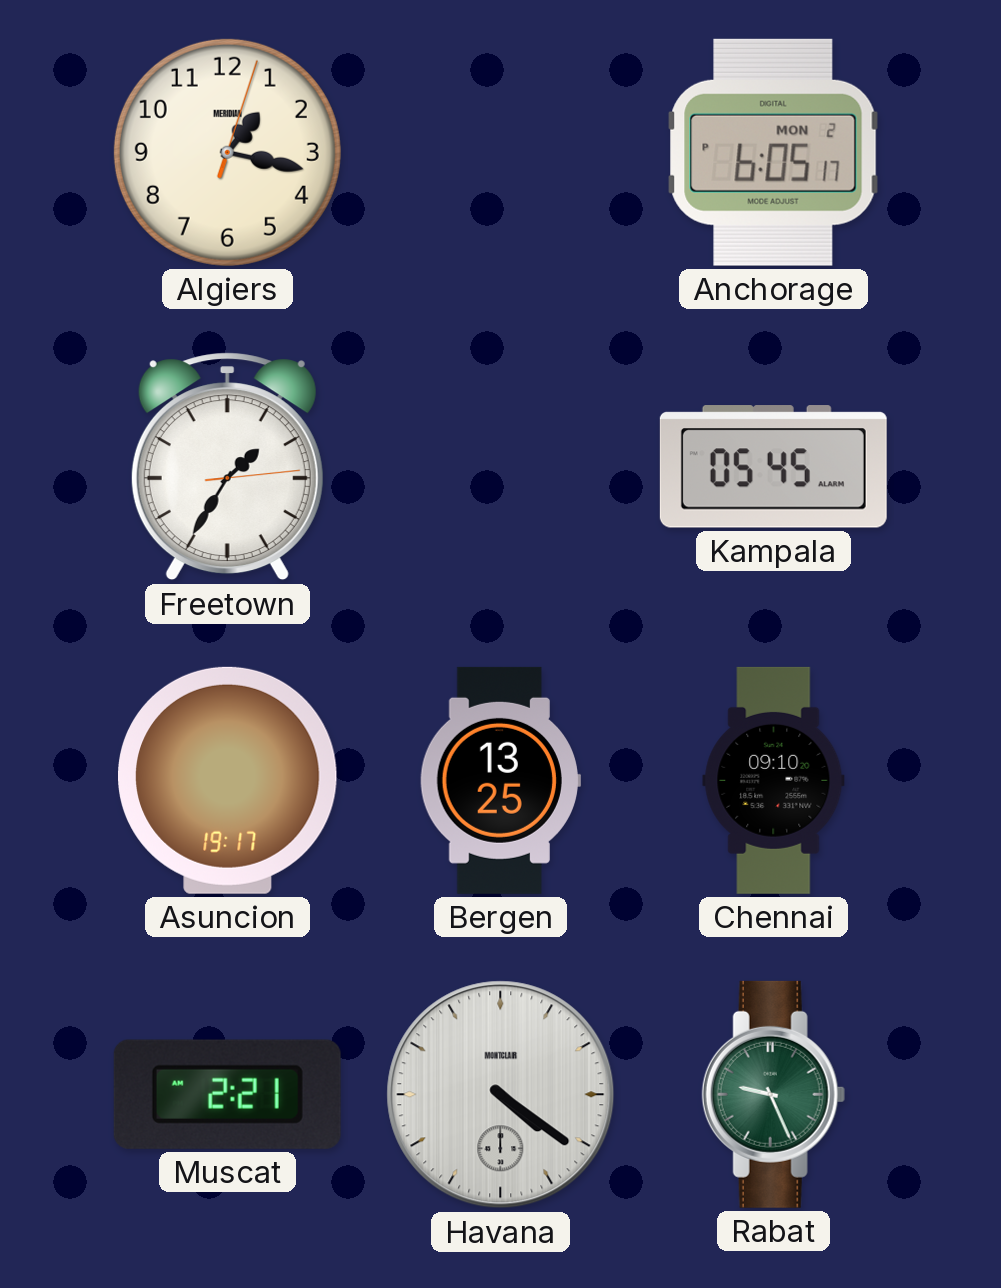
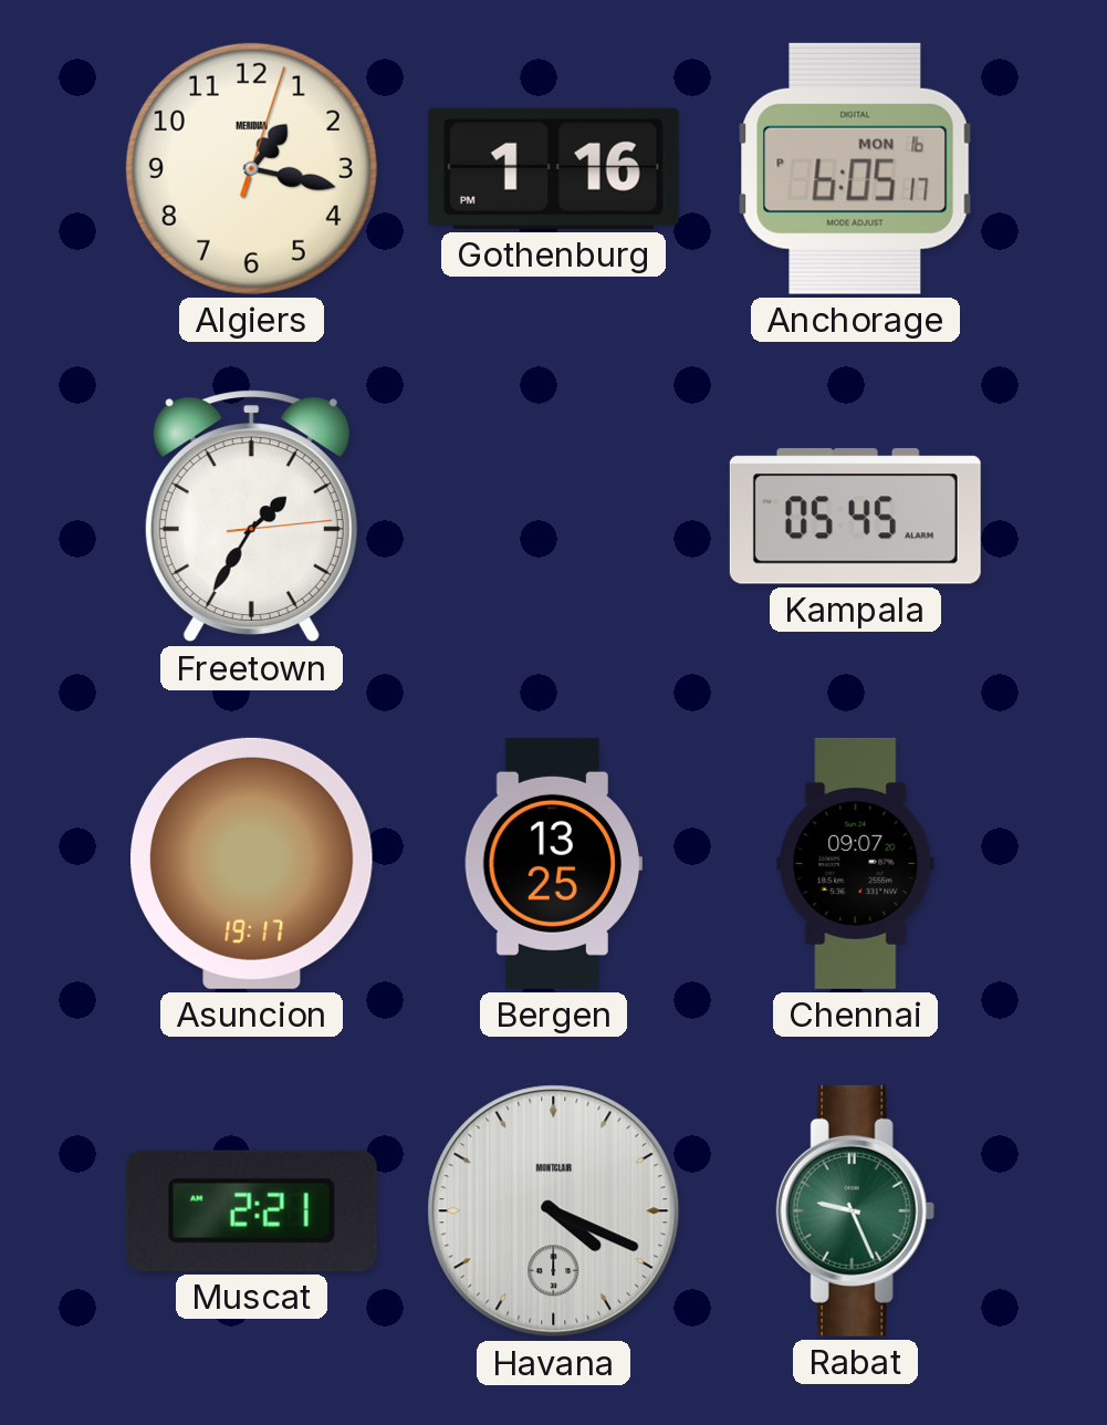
Gothenburg: none -> 1:16 (553, 168)
Anchorage date: MON 2 -> MON 16 (855, 168)
Chennai: 09:10 -> 09:07 (856, 863)
Havana: 4:21 -> 4:19 (554, 1211)
